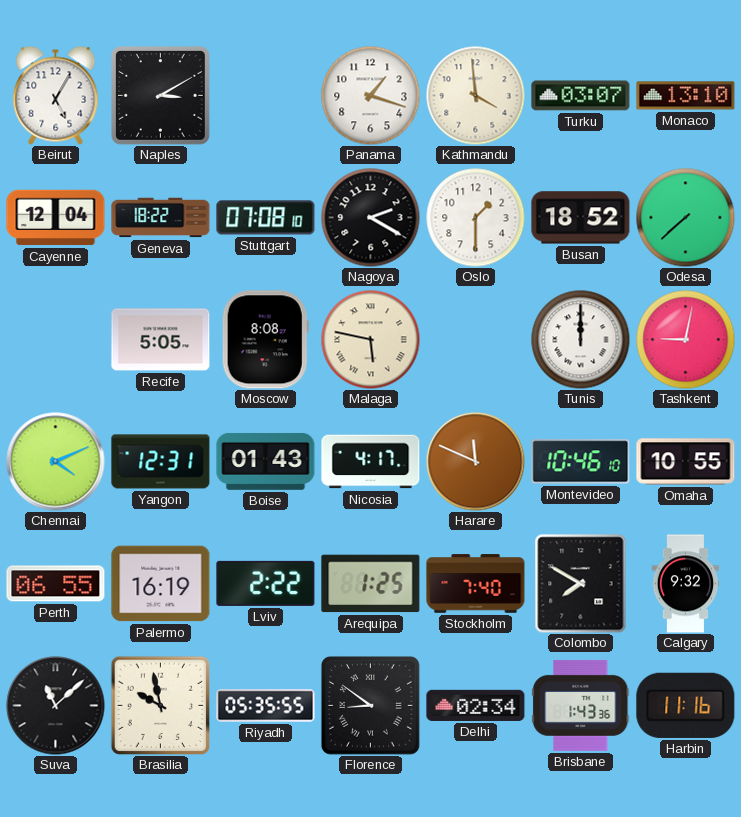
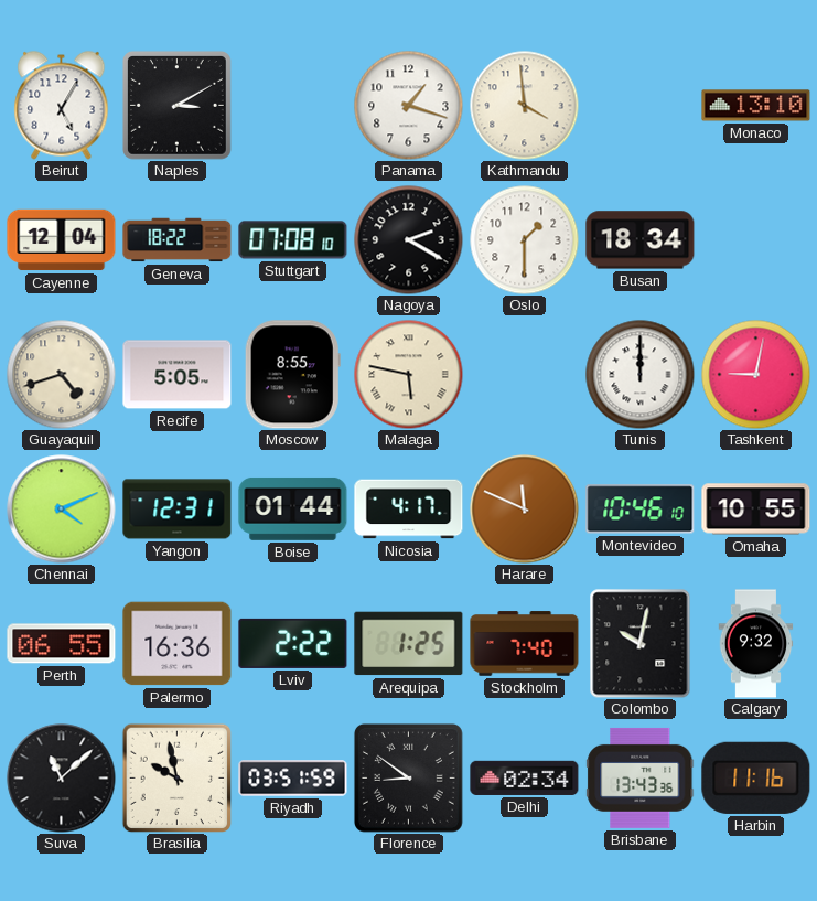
Turku: 03:07 -> none (581, 96)
Busan: 18:52 -> 18:34 (641, 240)
Odesa: 7:38 -> none (686, 218)
Guayaquil: none -> 4:42 (62, 375)
Moscow: 8:08 -> 8:55 (292, 375)
Boise: 01:43 -> 01:44 (293, 510)
Palermo: 16:19 -> 16:36 (178, 644)
Colombo: 7:50 -> 10:02 (641, 644)
Riyadh: 05:35 -> 03:51 (293, 779)
Brisbane: 1:43 -> 13:43 (641, 777)
